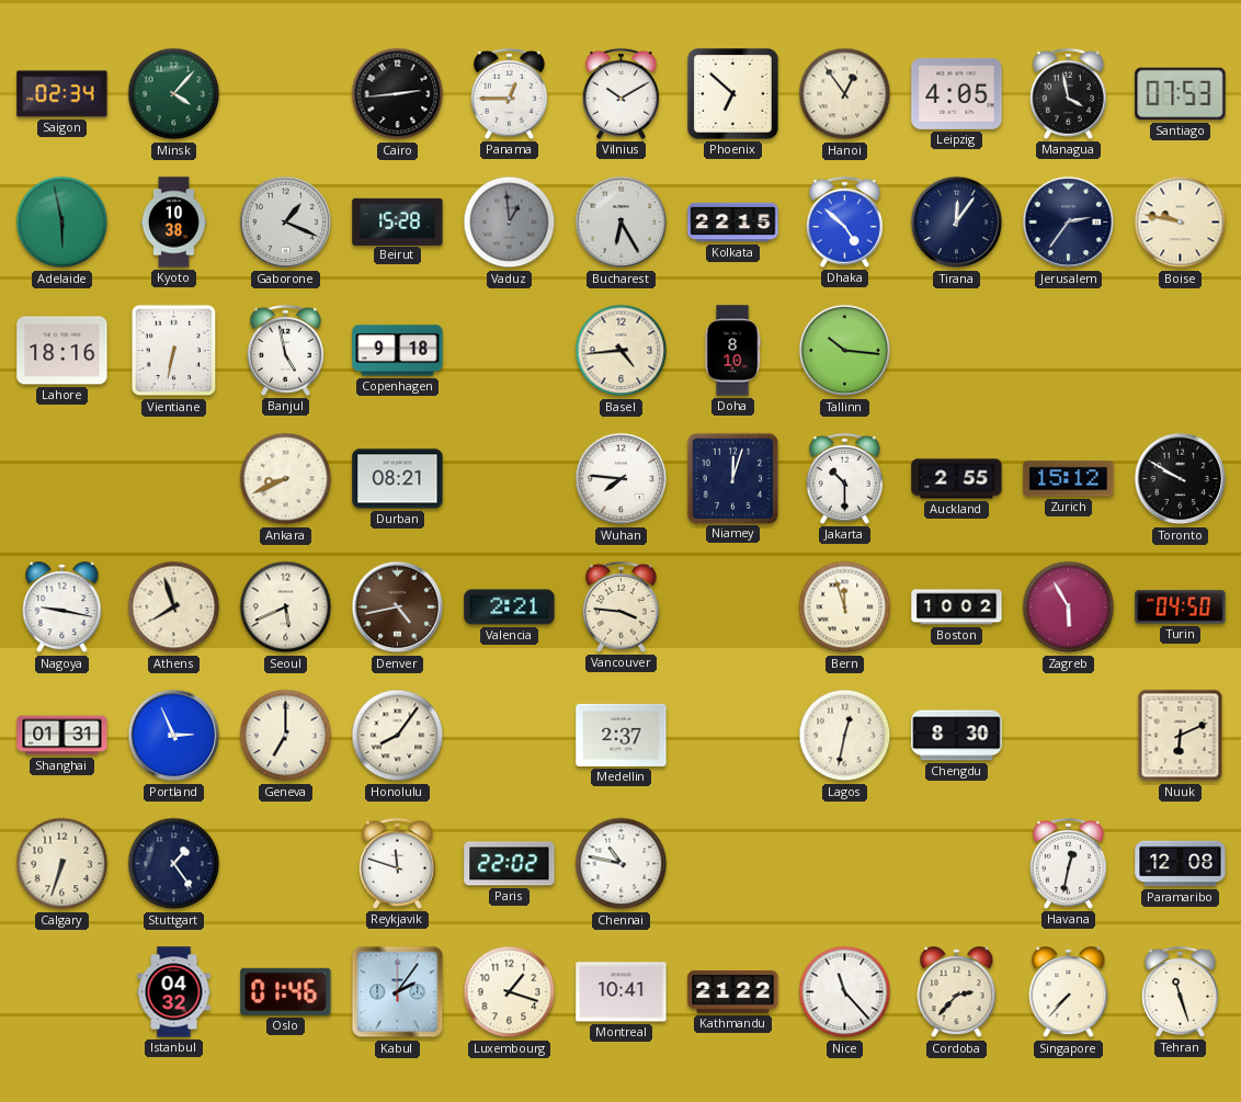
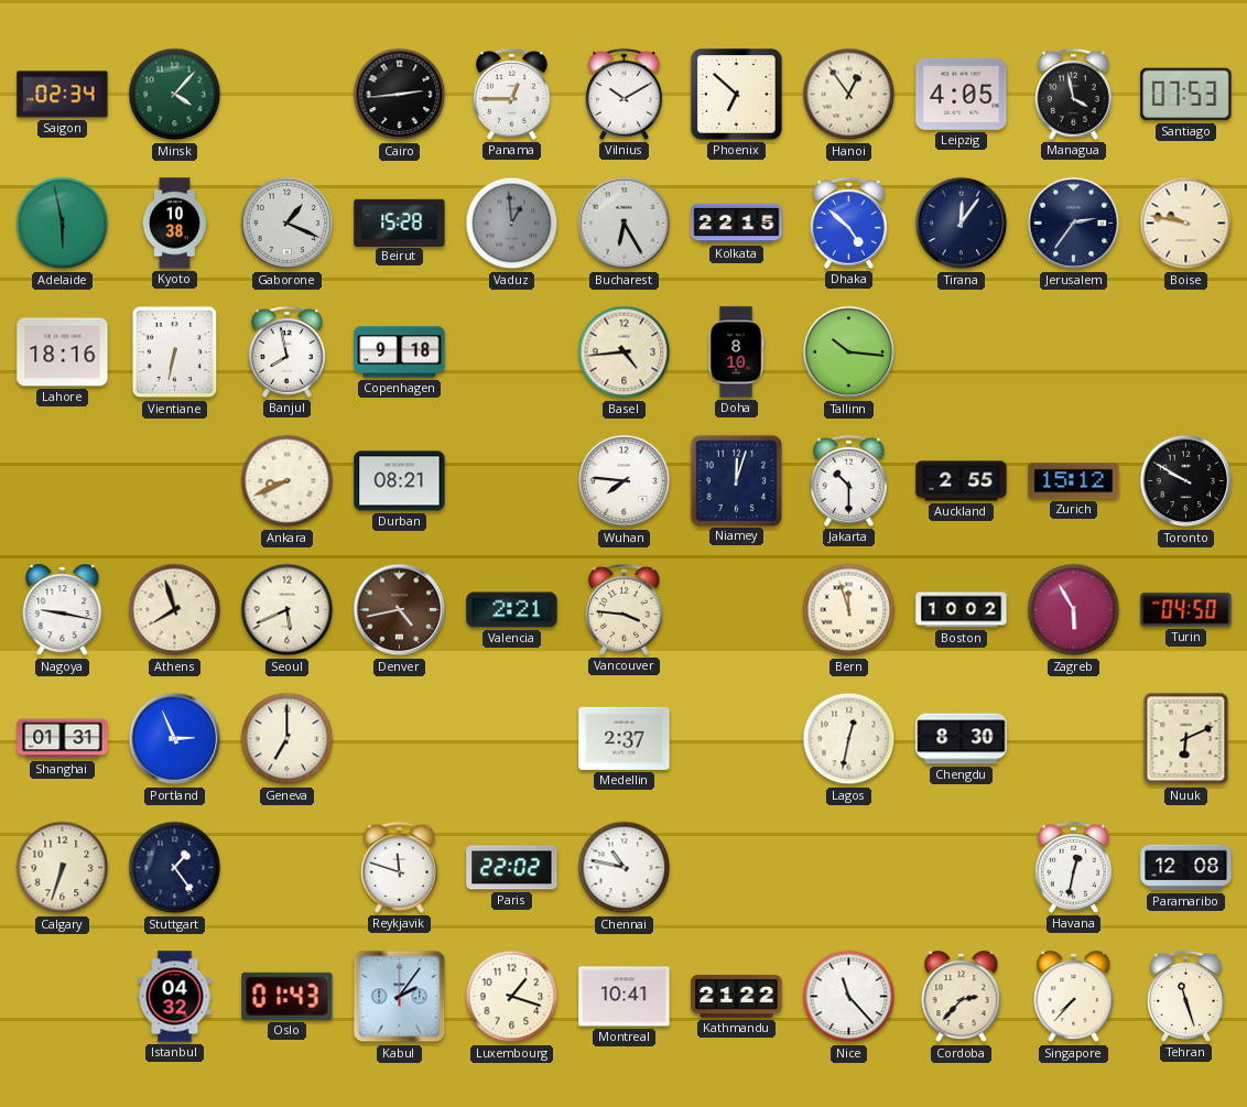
Banjul: 4:58 -> 7:58 (286, 351)
Honolulu: 8:06 -> none (398, 736)
Oslo: 01:46 -> 01:43 (288, 996)
